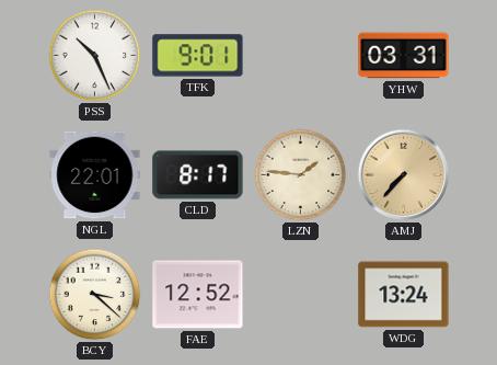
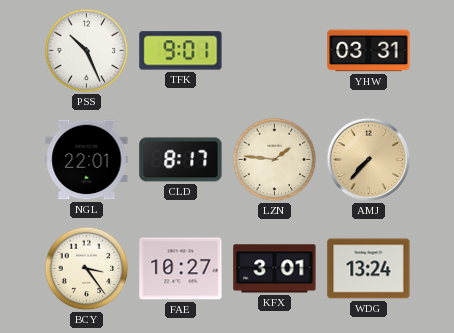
BCY: 3:22 -> 3:24 (87, 269)
FAE: 12:52 -> 10:27 (181, 269)
KFX: none -> 3:01 (275, 269)
